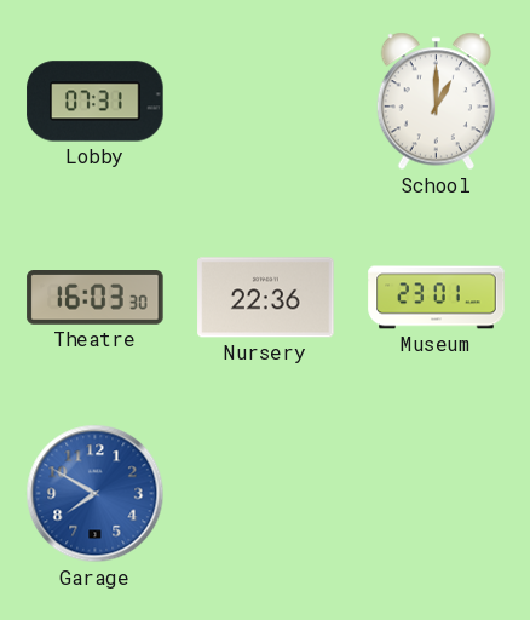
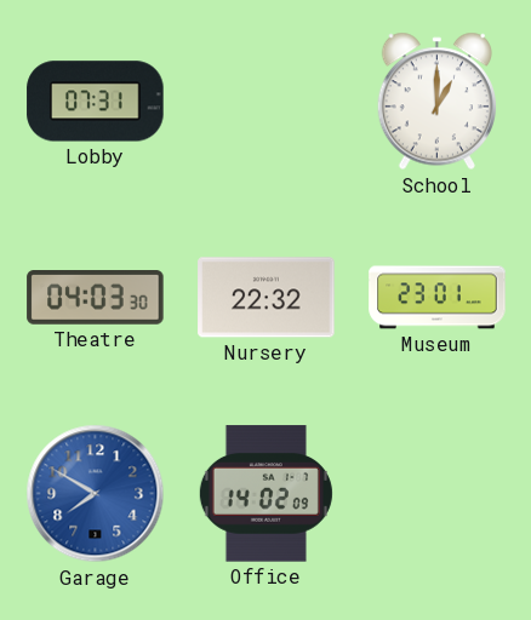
Theatre: 16:03 -> 04:03 (96, 298)
Nursery: 22:36 -> 22:32 (267, 298)
Office: none -> 14:02 (265, 494)
